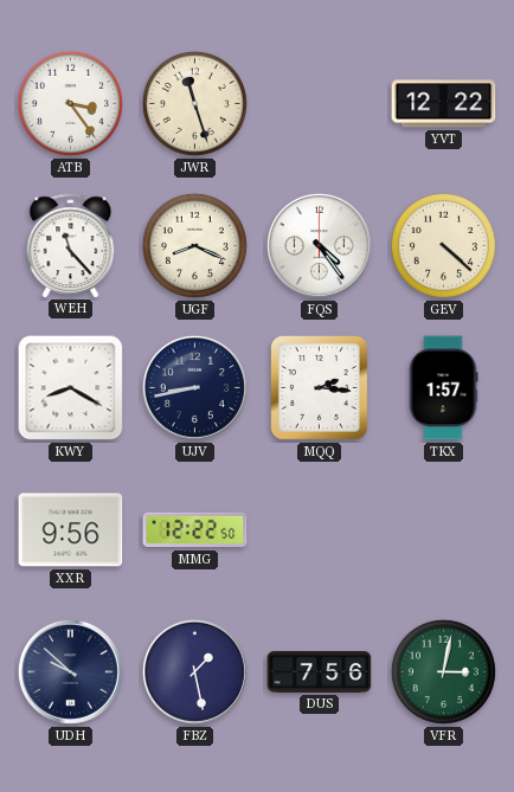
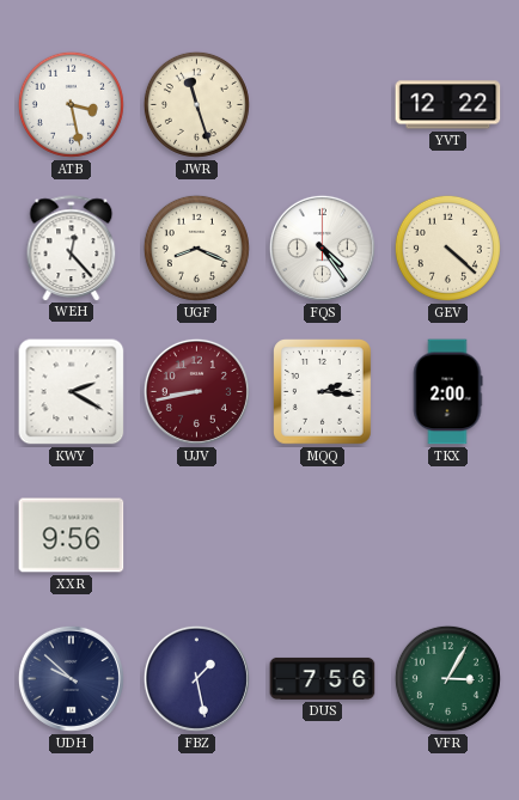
ATB: 3:24 -> 3:28 (71, 104)
WEH: 11:23 -> 12:23 (72, 248)
KWY: 8:20 -> 2:20 (72, 392)
UJV dial: navy -> burgundy (196, 391)
TKX: 1:57 -> 2:00 (447, 392)
MMG: 12:22 -> none (195, 530)
VFR: 3:02 -> 3:05 (447, 678)
